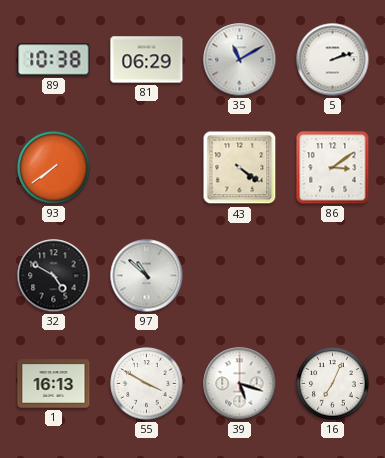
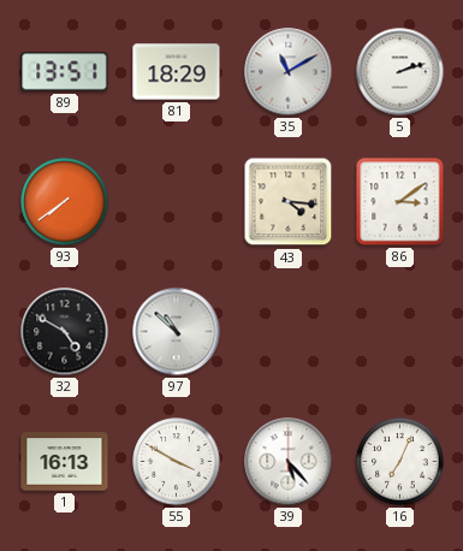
89: 10:38 -> 13:51 (65, 72)
81: 06:29 -> 18:29 (177, 72)
43: 4:21 -> 4:16 (289, 202)
39: 5:18 -> 5:23 (289, 462)
